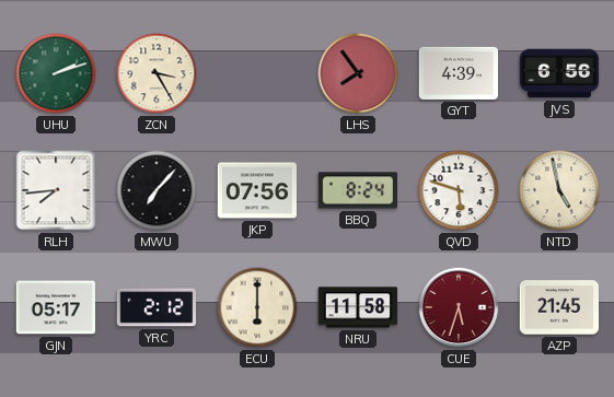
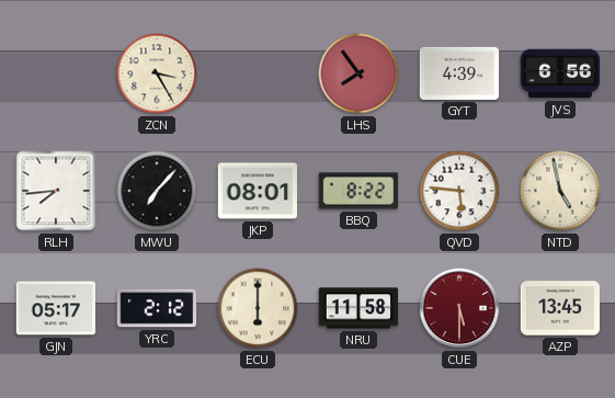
UHU: 2:12 -> none (56, 73)
JKP: 07:56 -> 08:01 (258, 191)
BBQ: 8:24 -> 8:22 (357, 191)
QVD: 5:48 -> 5:46 (459, 191)
CUE: 5:33 -> 5:30 (459, 308)
AZP: 21:45 -> 13:45 (559, 308)
